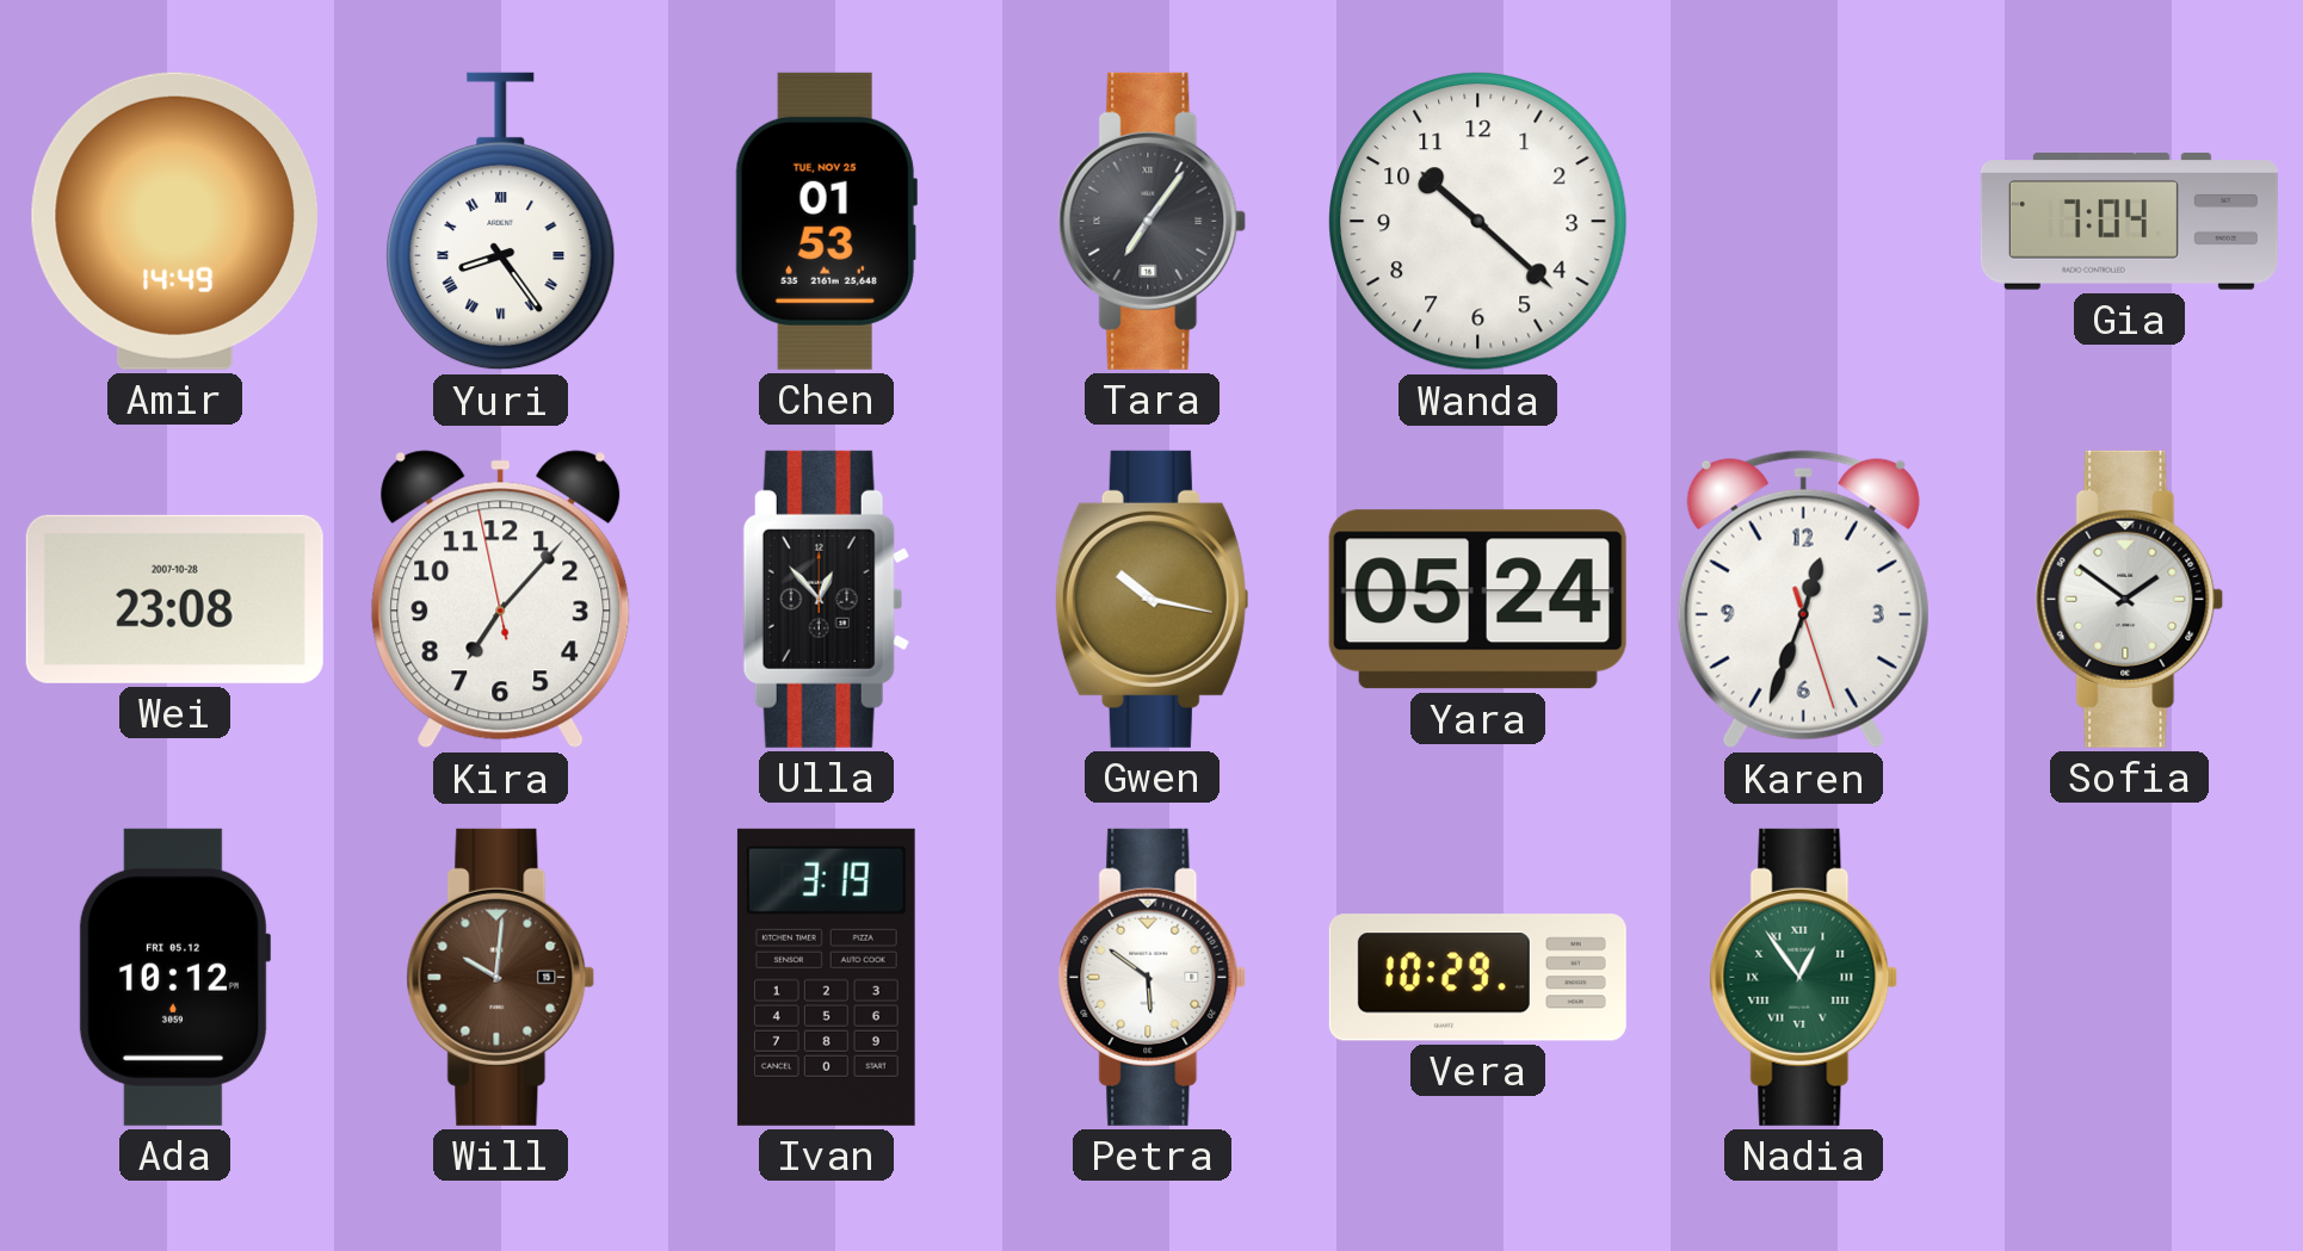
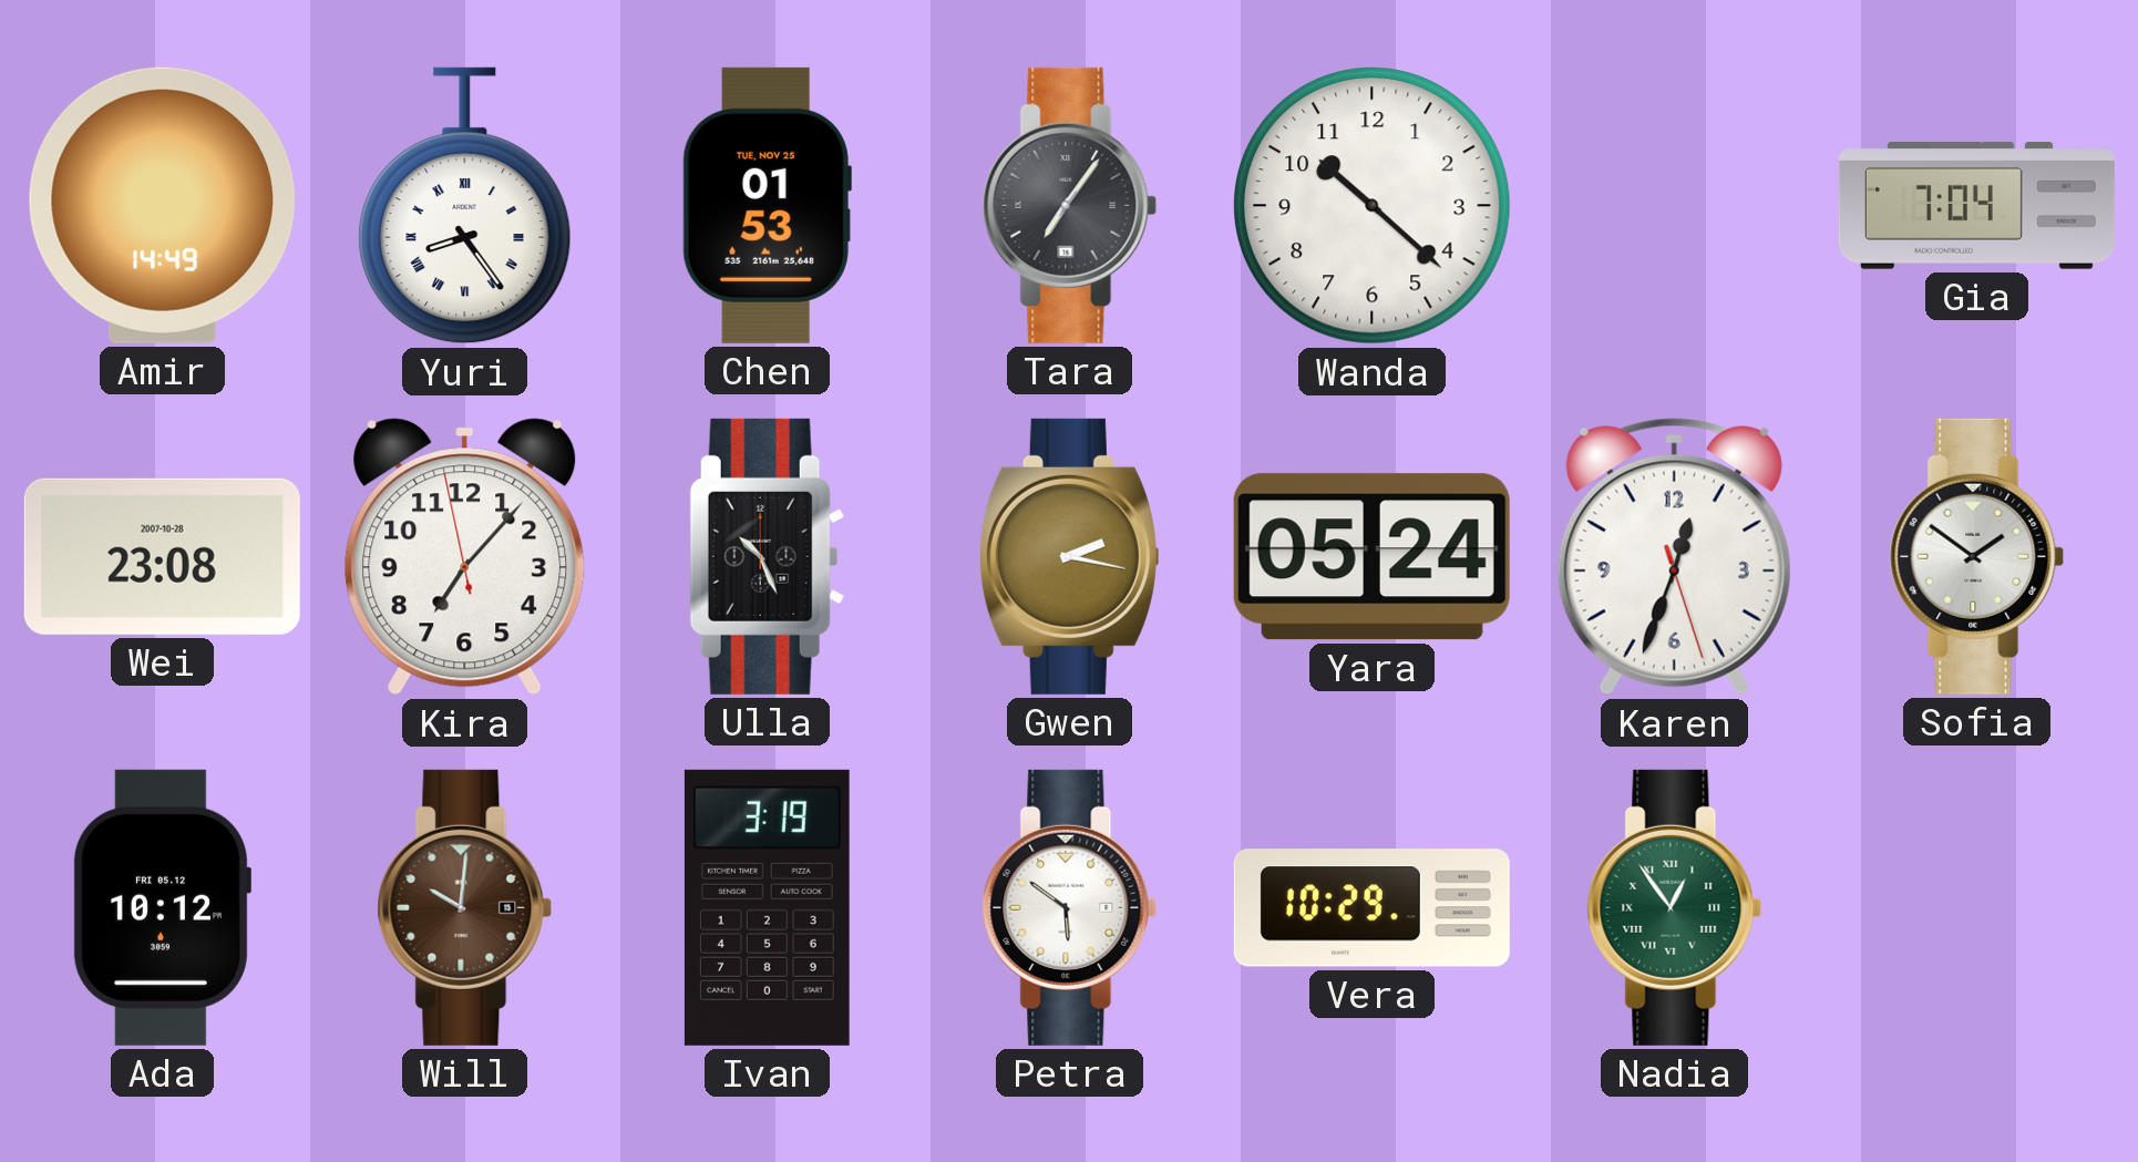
Ulla: 12:53 -> 10:26 (767, 556)
Gwen: 10:17 -> 2:17 (1069, 556)
